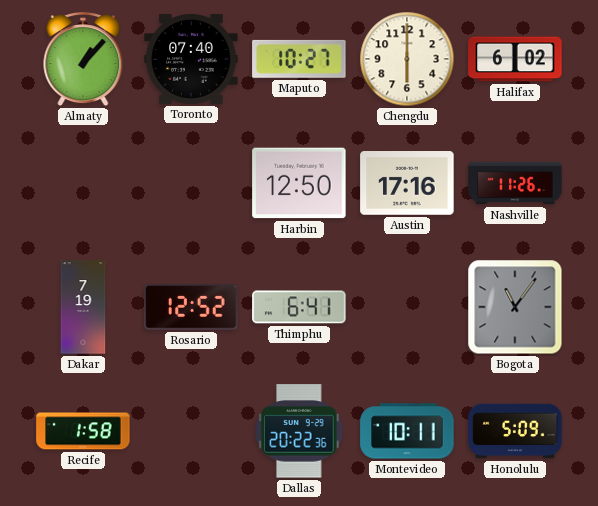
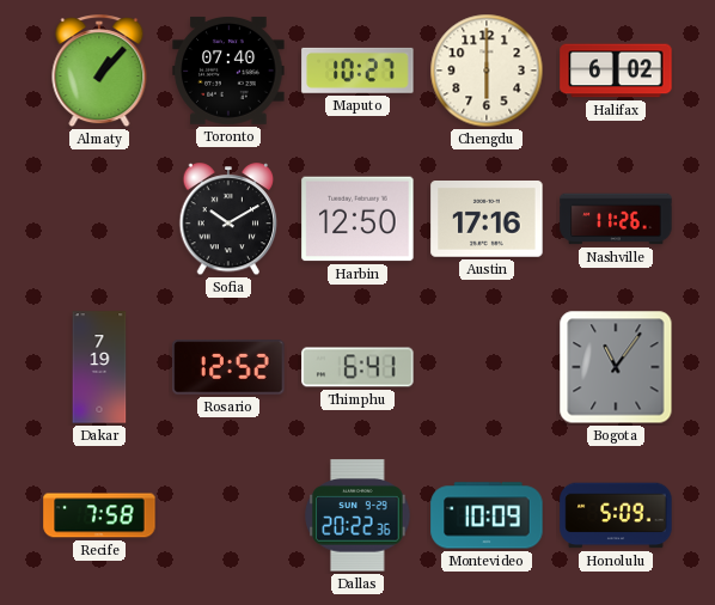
Sofia: none -> 10:10 (228, 220)
Recife: 1:58 -> 7:58 (99, 515)
Montevideo: 10:11 -> 10:09 (487, 515)
